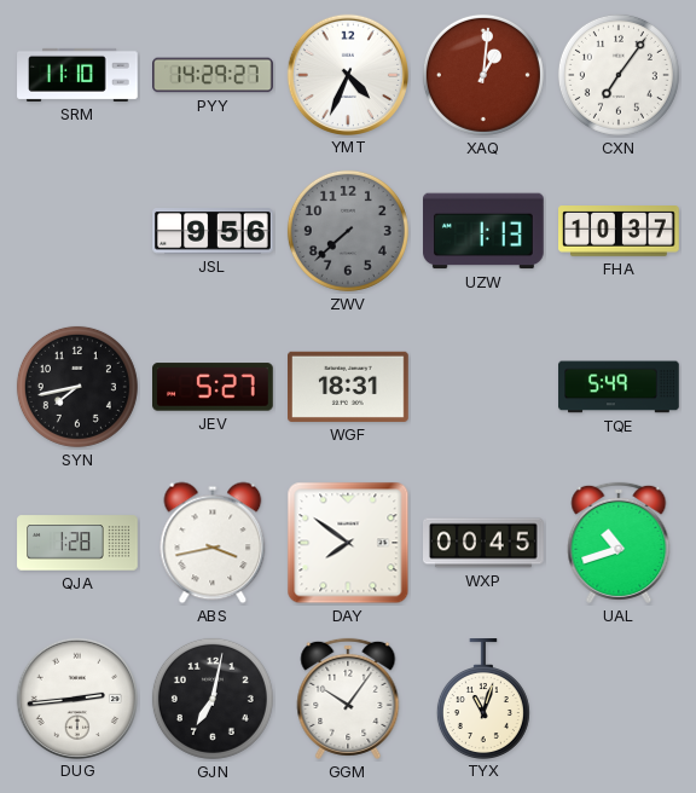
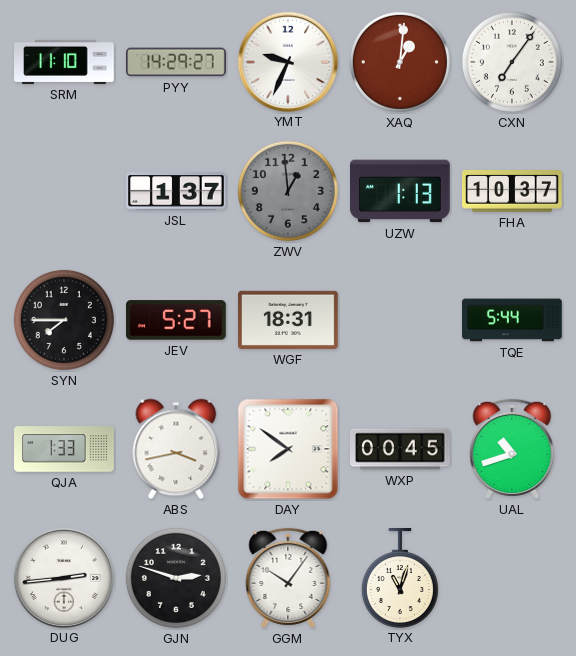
YMT: 4:34 -> 9:34 (287, 61)
JSL: 9:56 -> 1:37 (176, 191)
ZWV: 7:38 -> 12:59 (288, 191)
SYN: 7:43 -> 7:45 (64, 320)
TQE: 5:49 -> 5:44 (512, 320)
QJA: 1:28 -> 1:33 (64, 449)
GJN: 7:02 -> 2:48 (176, 578)
